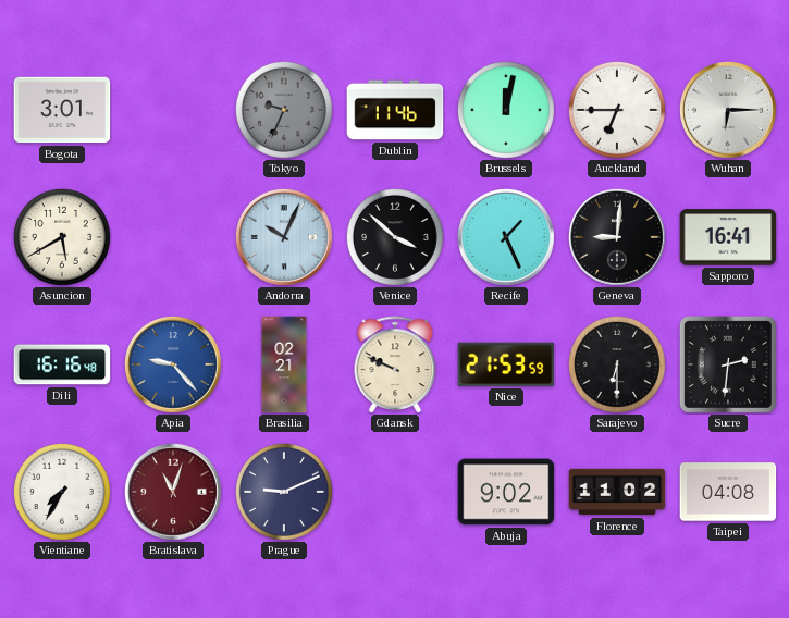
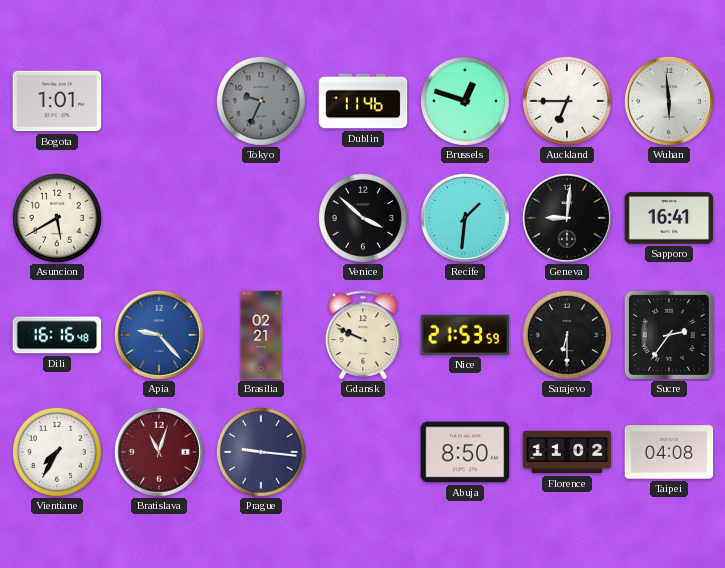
Bogota: 3:01 -> 1:01 (57, 101)
Brussels: 12:02 -> 12:48 (465, 101)
Wuhan: 6:15 -> 5:59 (669, 101)
Andorra: 10:04 -> none (284, 237)
Recife: 1:26 -> 1:31 (465, 218)
Sucre: 2:31 -> 2:36 (669, 335)
Prague: 9:11 -> 9:16 (261, 452)
Abuja: 9:02 -> 8:50 (465, 452)
